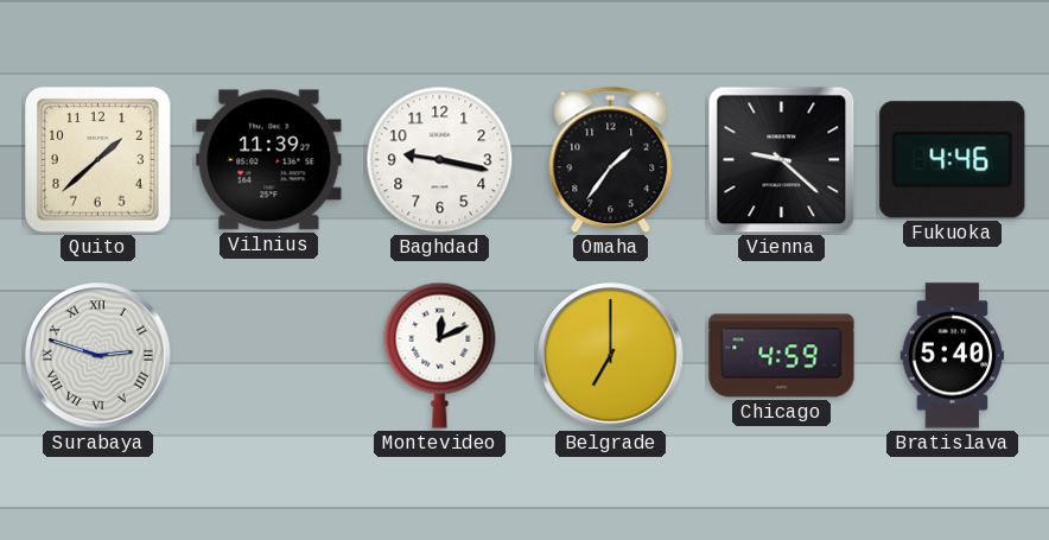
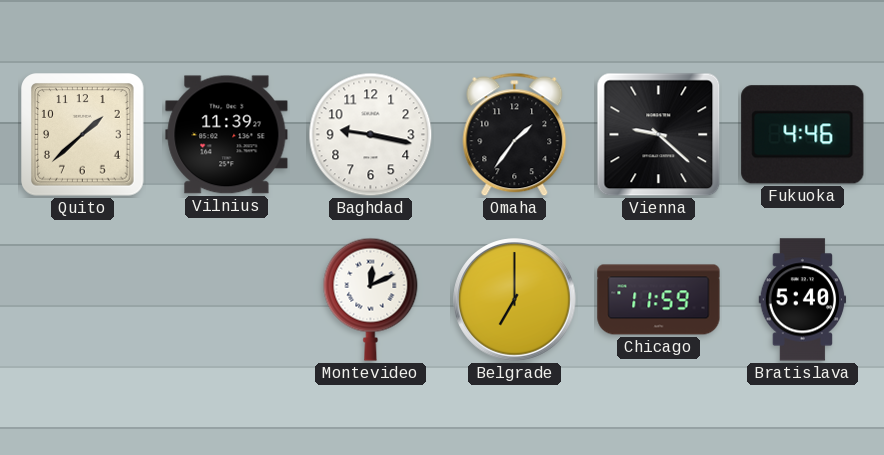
Surabaya: 2:48 -> none (98, 356)
Chicago: 4:59 -> 11:59 (659, 300)
